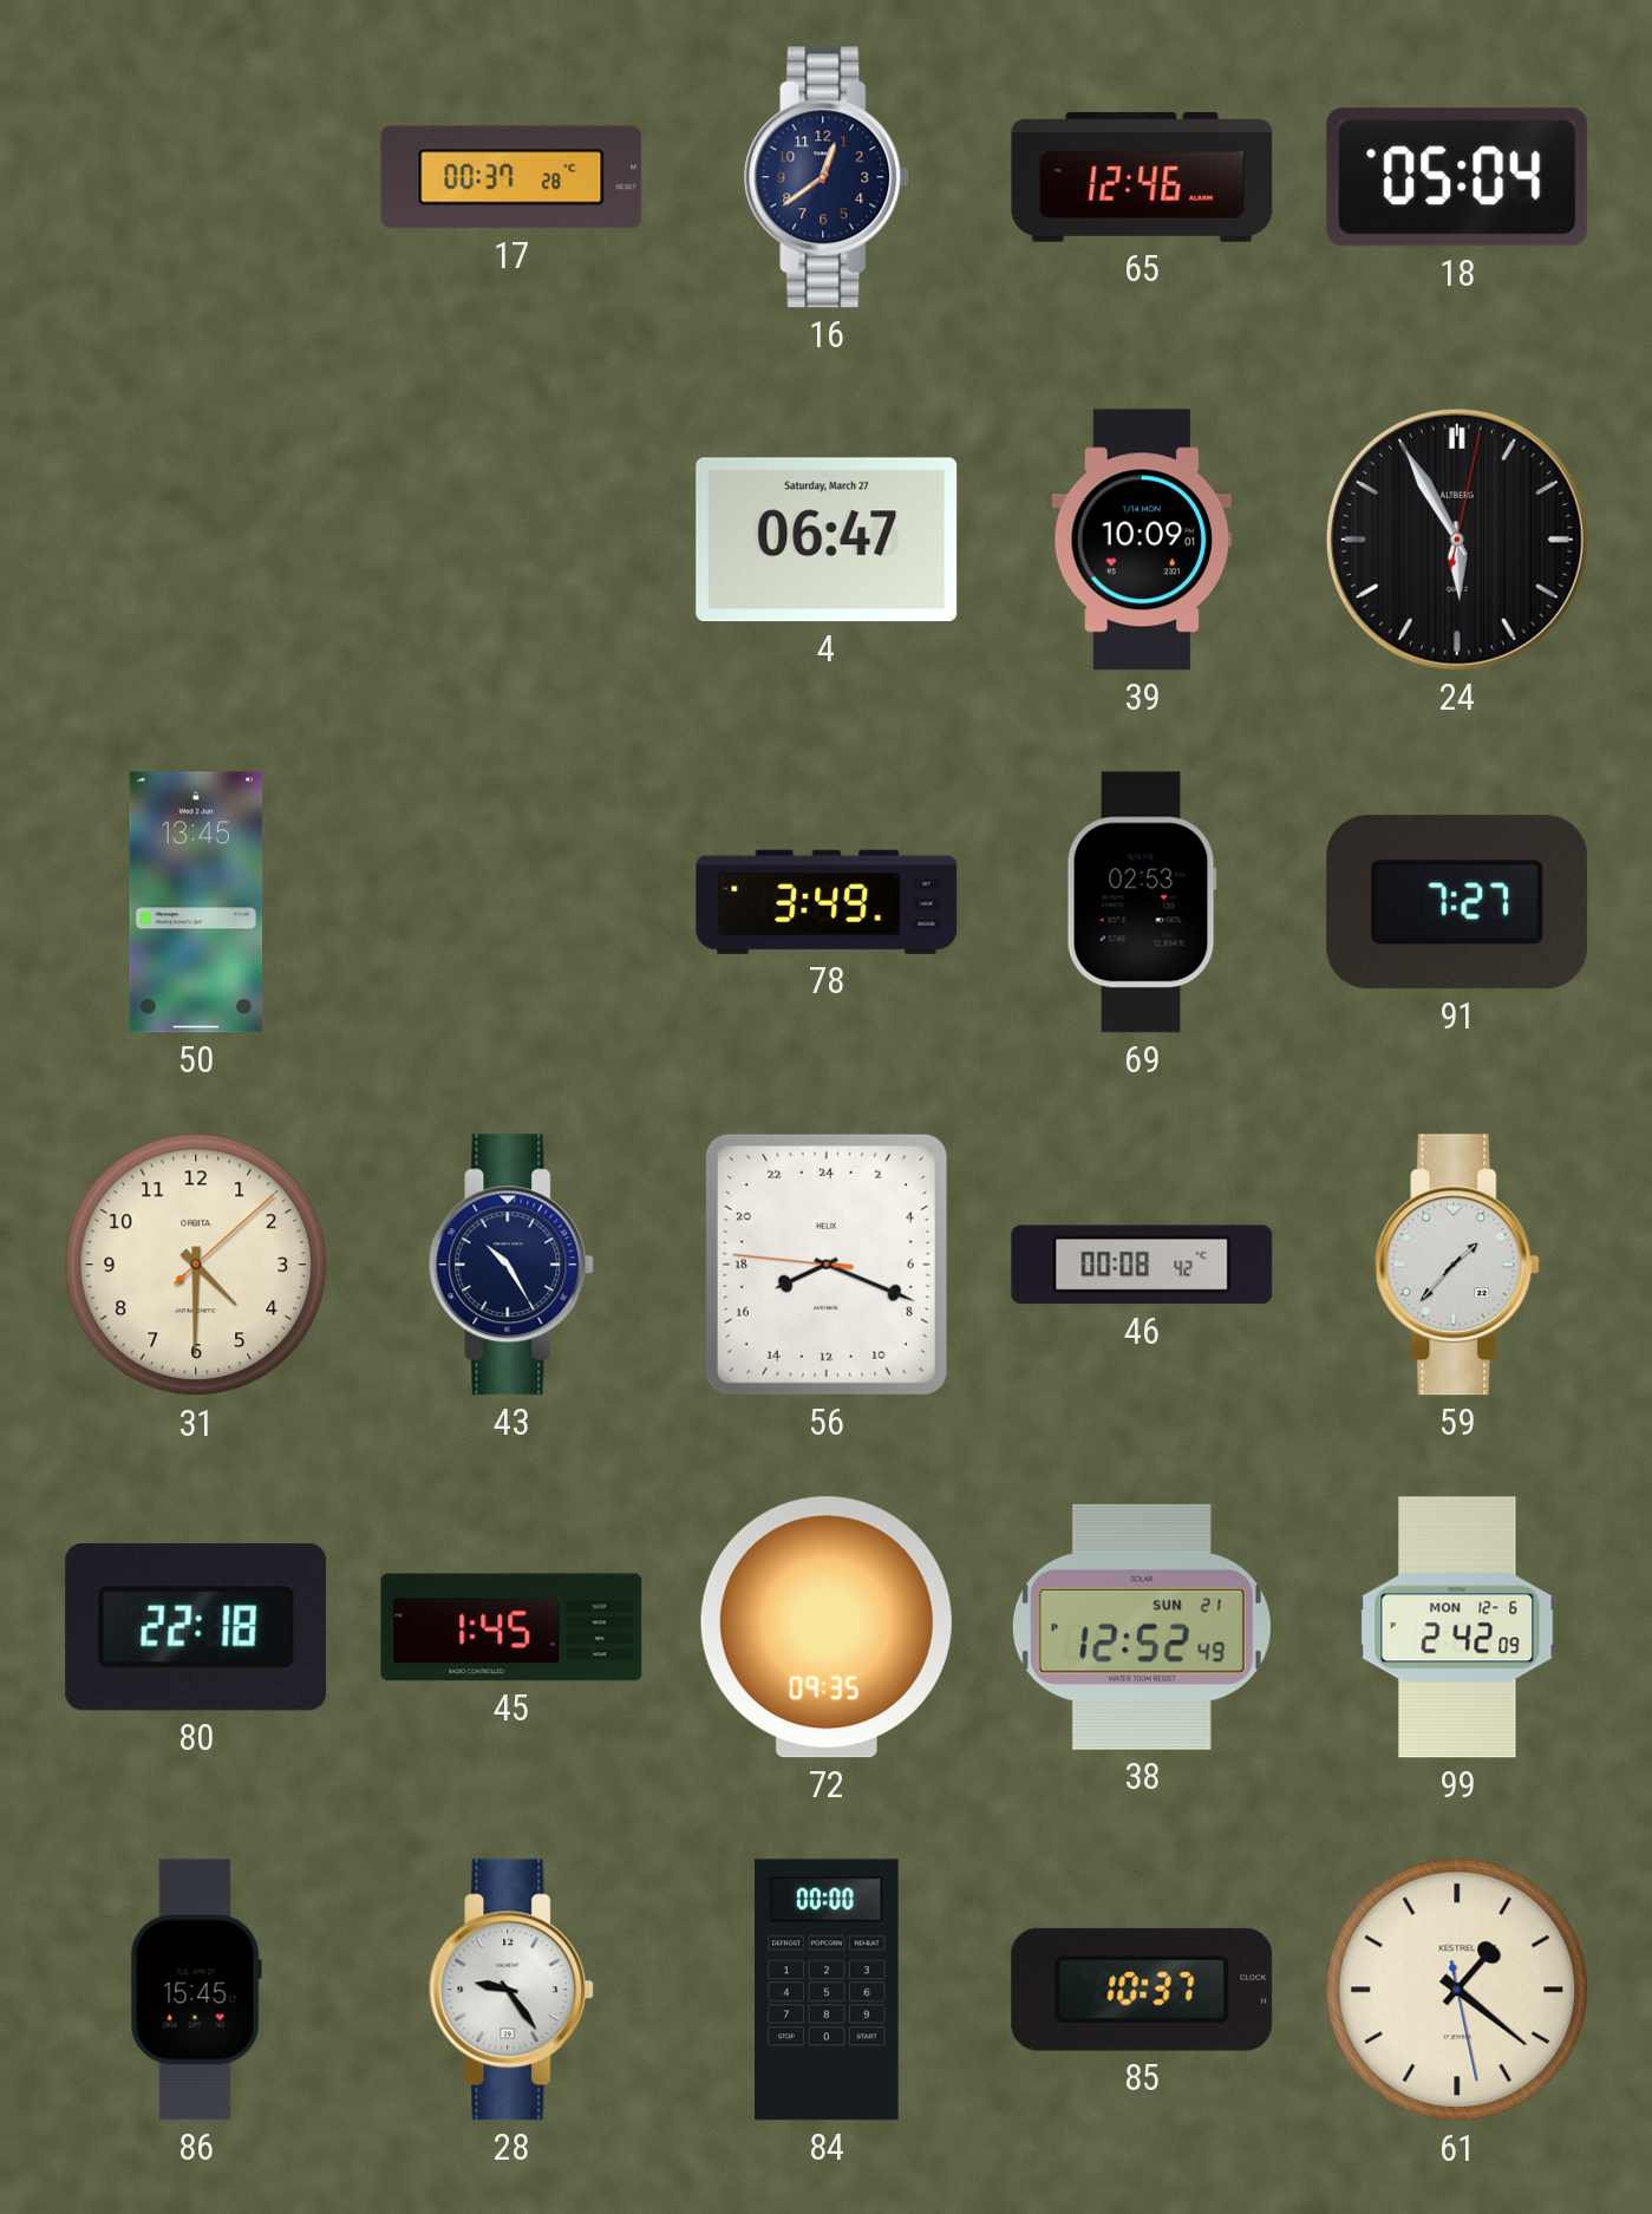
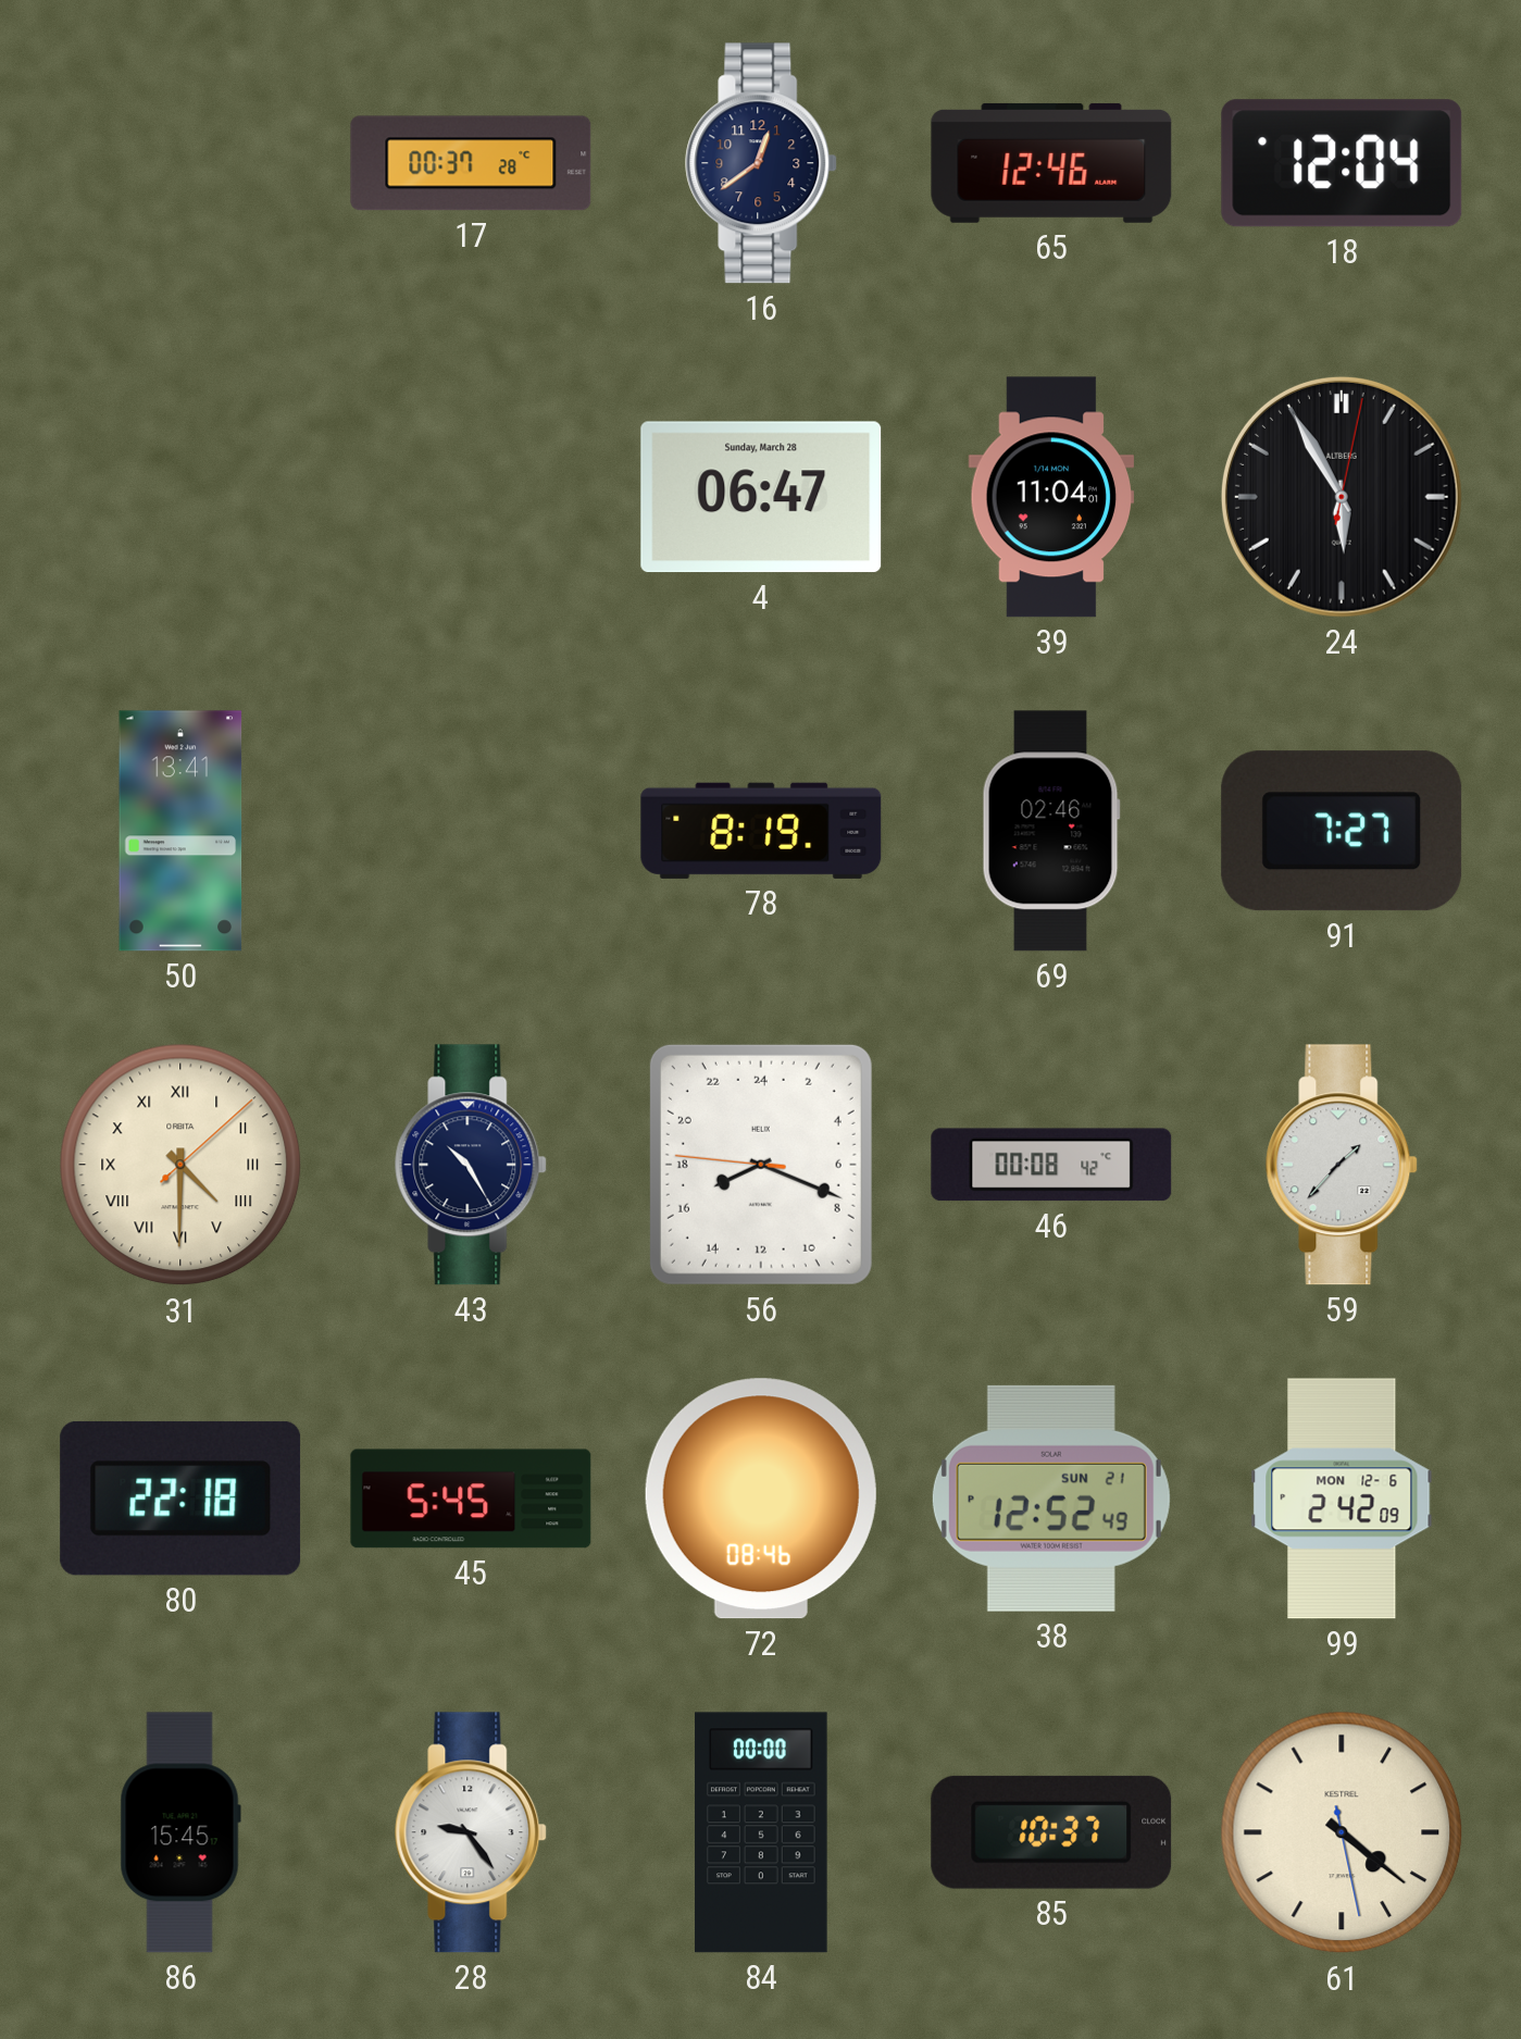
18: 05:04 -> 12:04 (1342, 163)
4 date: Saturday, March 27 -> Sunday, March 28 (761, 497)
39: 10:09 -> 11:04 (1051, 497)
50: 13:45 -> 13:41 (180, 831)
78: 3:49 -> 8:19 (761, 831)
69: 02:53 -> 02:46 (1051, 831)
31 numerals: Arabic -> Roman (180, 1165)
45: 1:45 -> 5:45 (471, 1499)
72: 09:35 -> 08:46 (761, 1499)
61: 1:21 -> 4:21 (1342, 1832)
